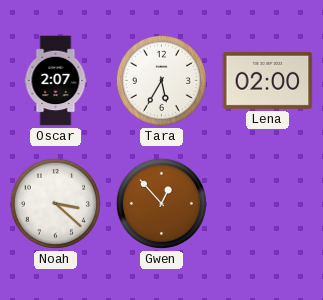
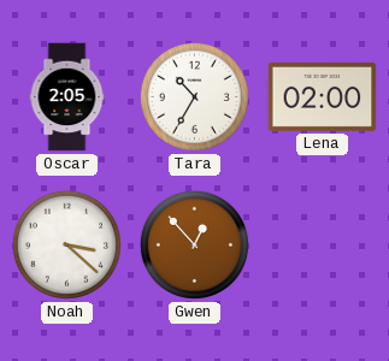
Oscar: 2:07 -> 2:05 (67, 97)
Tara: 5:35 -> 10:35 (194, 96)
